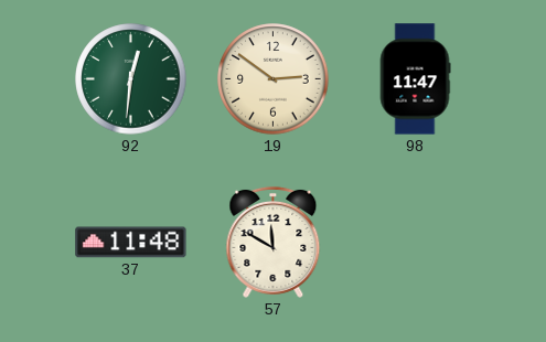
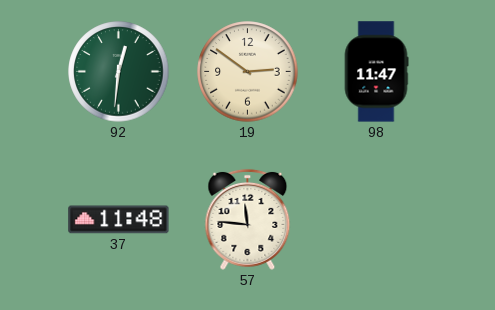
57: 11:50 -> 11:46 (248, 219)
